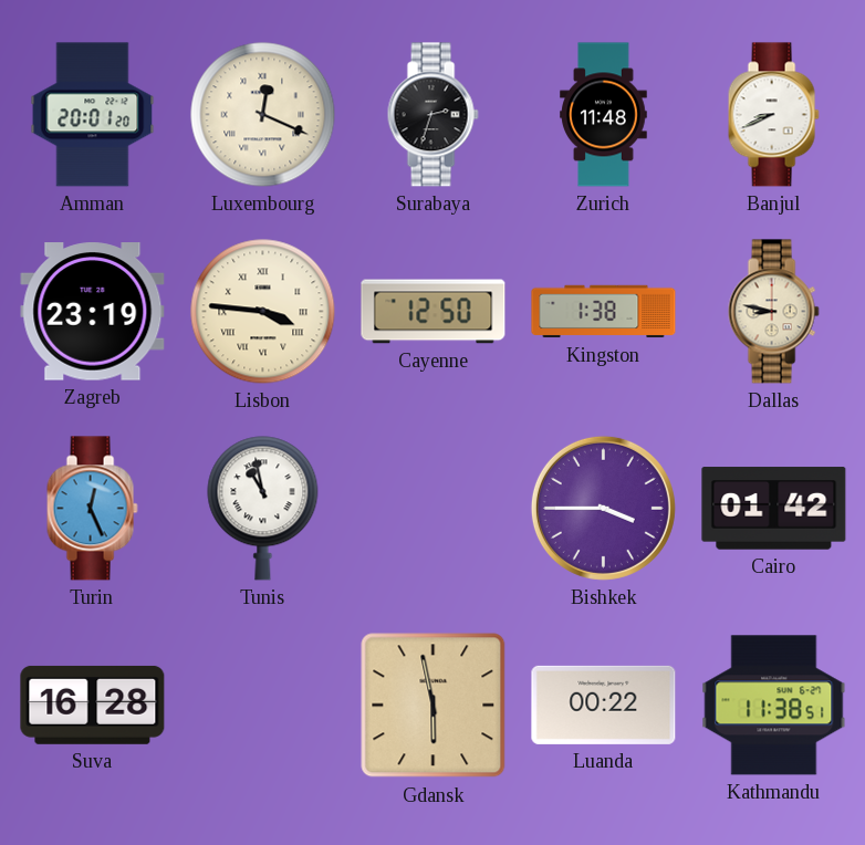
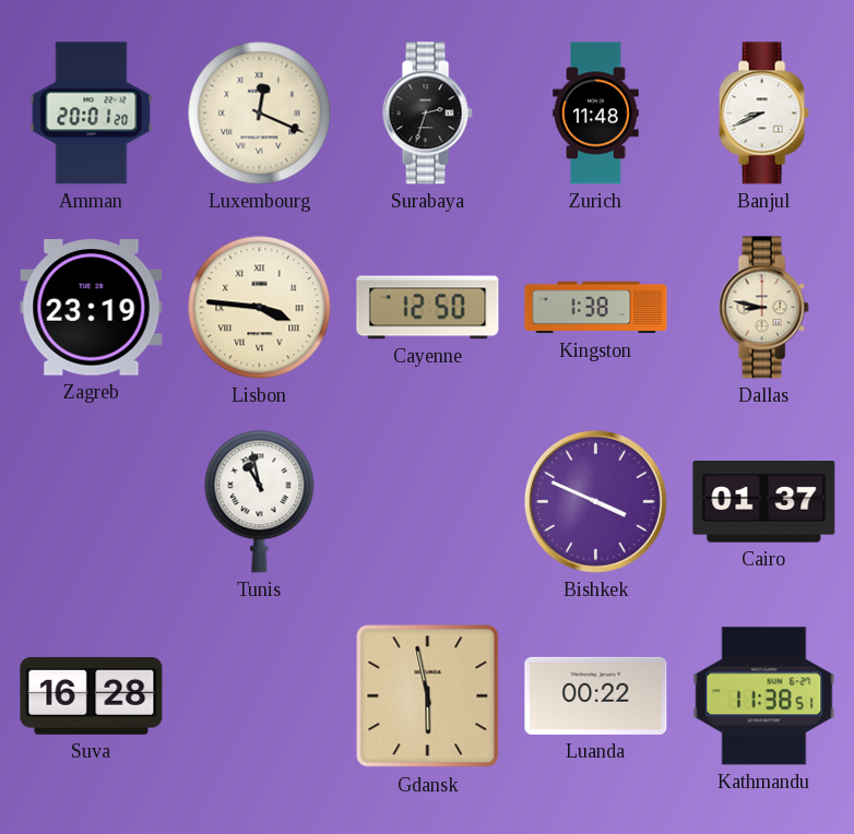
Turin: 12:26 -> none (92, 509)
Bishkek: 3:45 -> 3:49 (595, 501)
Cairo: 01:42 -> 01:37 (764, 502)
